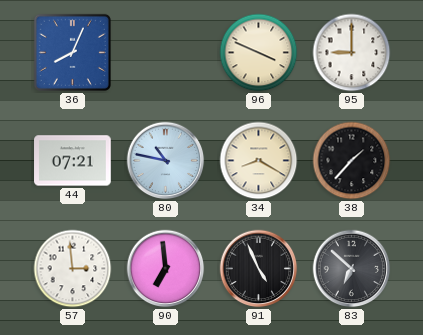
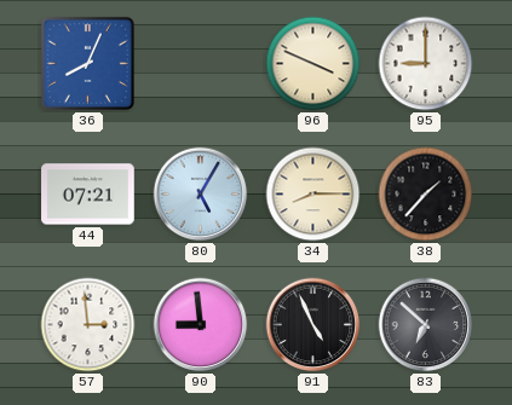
80: 10:47 -> 5:05 (201, 195)
34: 8:20 -> 8:15 (313, 195)
90: 6:59 -> 8:59 (201, 325)
